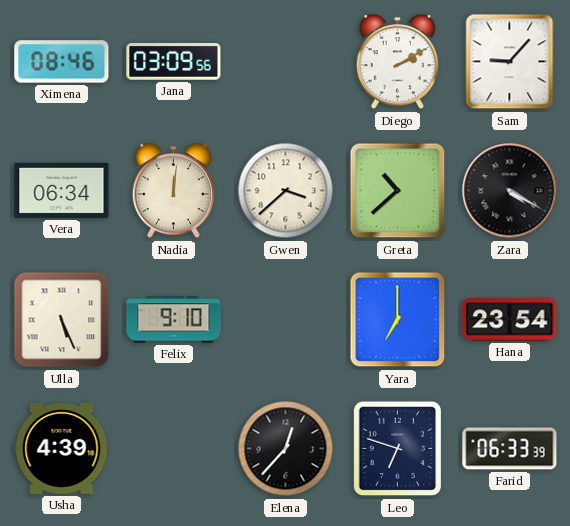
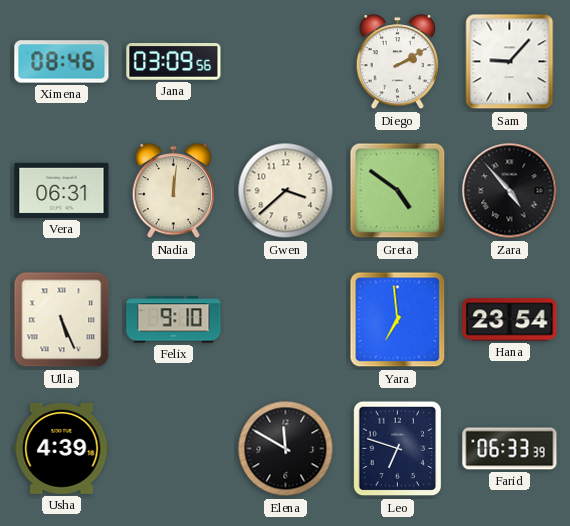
Vera: 06:34 -> 06:31 (62, 190)
Greta: 10:38 -> 4:51 (398, 191)
Zara: 4:20 -> 4:53 (510, 191)
Yara: 7:00 -> 6:59 (398, 320)
Elena: 12:37 -> 11:50 (286, 449)
